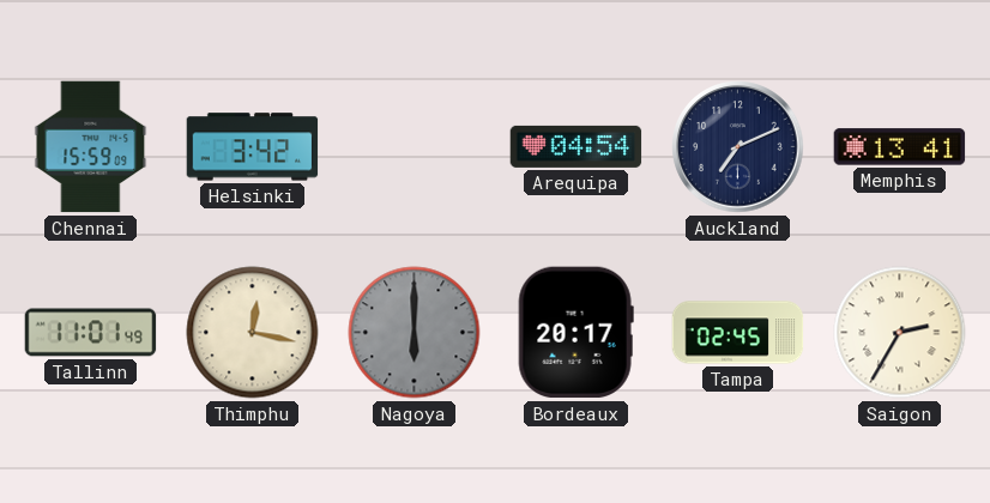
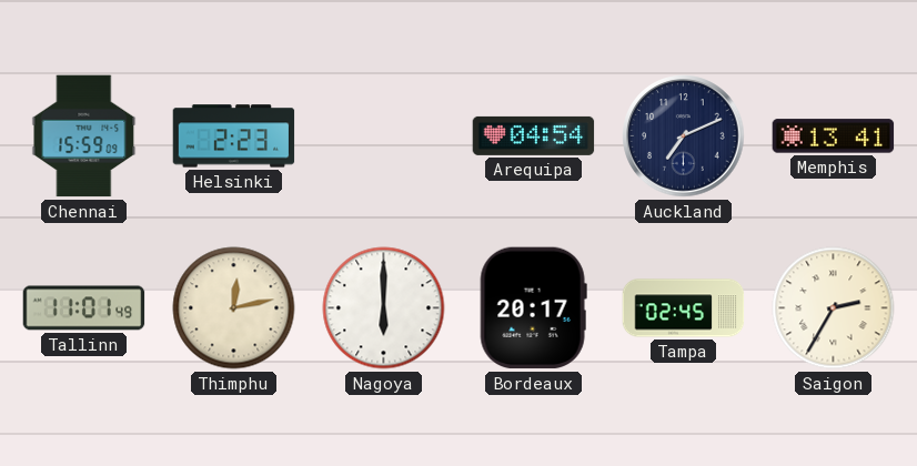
Helsinki: 3:42 -> 2:23 (234, 136)
Thimphu: 12:17 -> 12:13 (234, 308)
Nagoya dial: grey -> white (384, 308)
